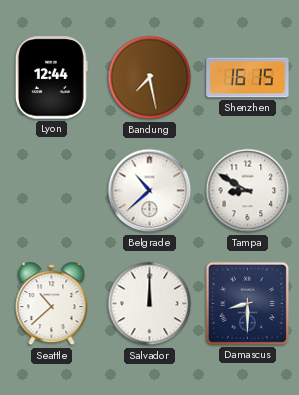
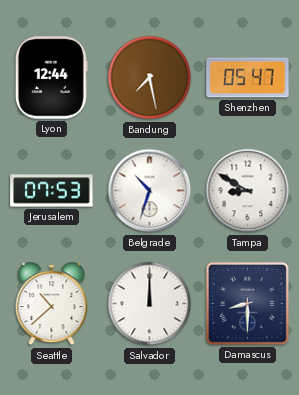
Shenzhen: 16:15 -> 05:47 (248, 78)
Jerusalem: none -> 07:53 (52, 191)
Belgrade: 10:38 -> 10:33 (150, 191)
